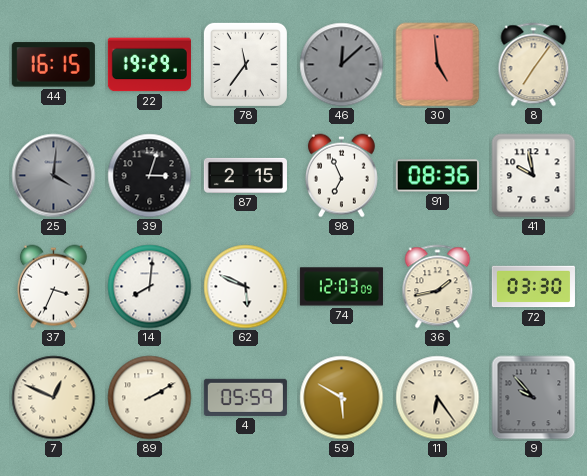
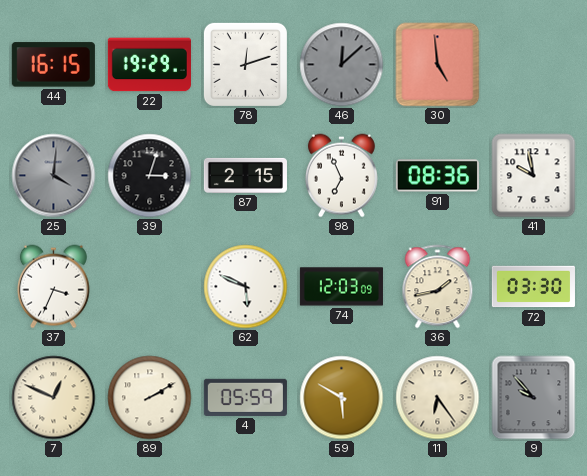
78: 11:36 -> 12:12 (245, 64)
8: 7:06 -> none (534, 65)
14: 8:01 -> none (150, 287)
